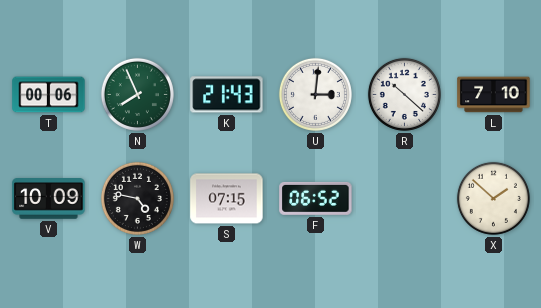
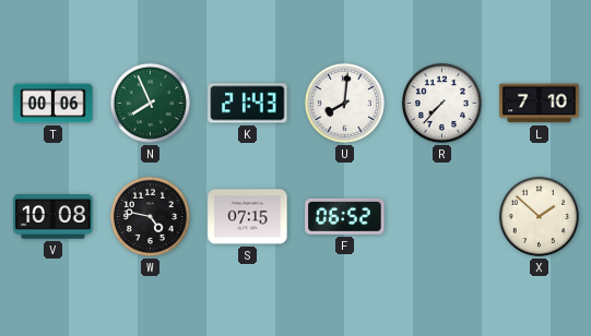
U: 3:01 -> 8:01 (344, 103)
R: 10:22 -> 7:37 (441, 103)
V: 10:09 -> 10:08 (54, 217)
